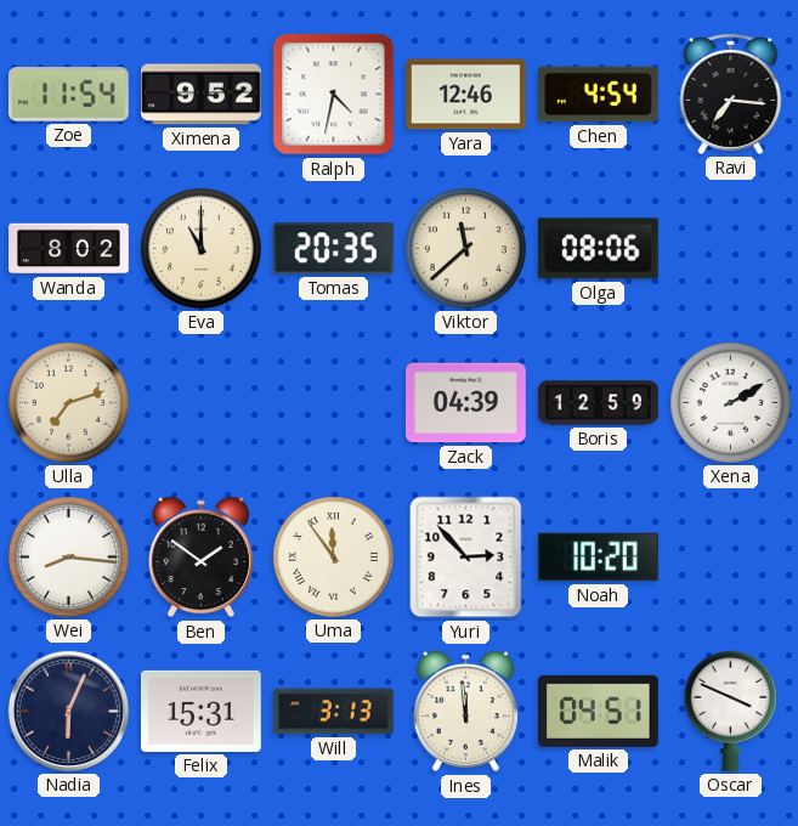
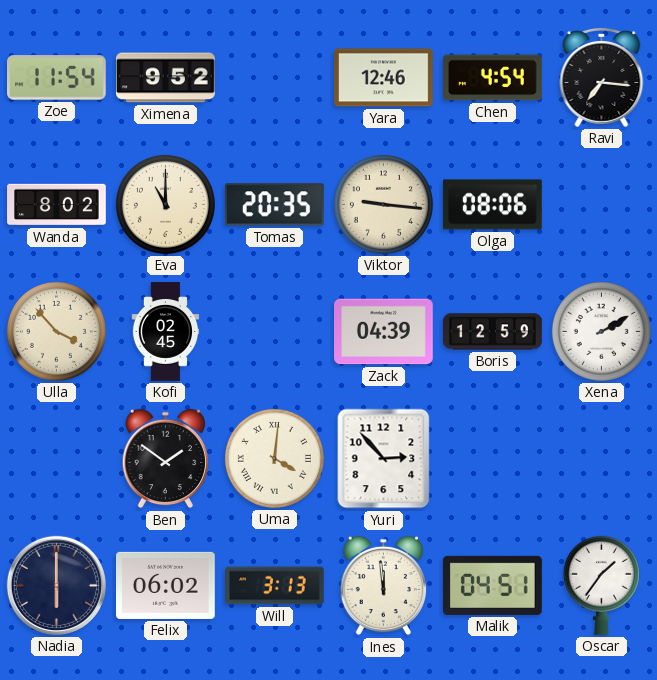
Ralph: 4:32 -> none (334, 95)
Viktor: 11:38 -> 9:16 (383, 204)
Ulla: 7:12 -> 3:53 (56, 331)
Kofi: none -> 02:45 (166, 332)
Wei: 8:16 -> none (68, 556)
Uma: 11:54 -> 4:01 (274, 458)
Noah: 10:20 -> none (598, 558)
Nadia: 6:04 -> 6:00 (56, 585)
Felix: 15:31 -> 06:02 (166, 585)
Oscar: 3:49 -> 1:36 (601, 585)
